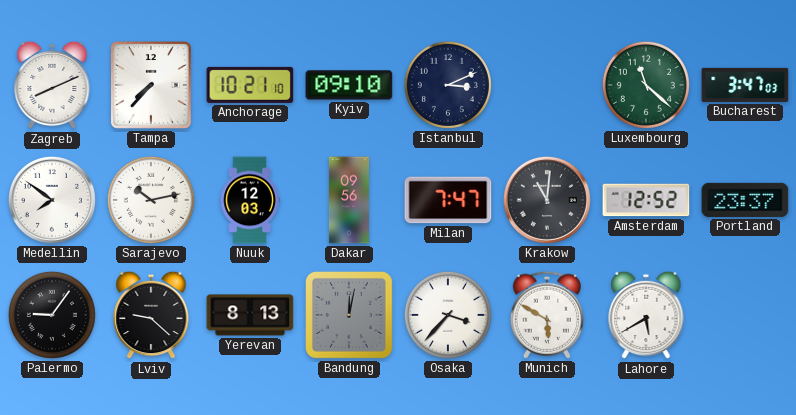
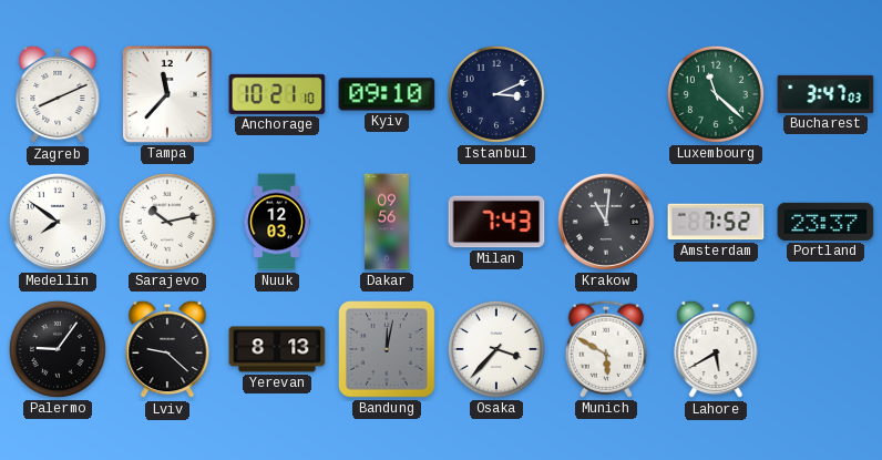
Tampa: 7:37 -> 11:37 (167, 94)
Milan: 7:47 -> 7:43 (496, 222)
Amsterdam: 12:52 -> 7:52 (716, 222)
